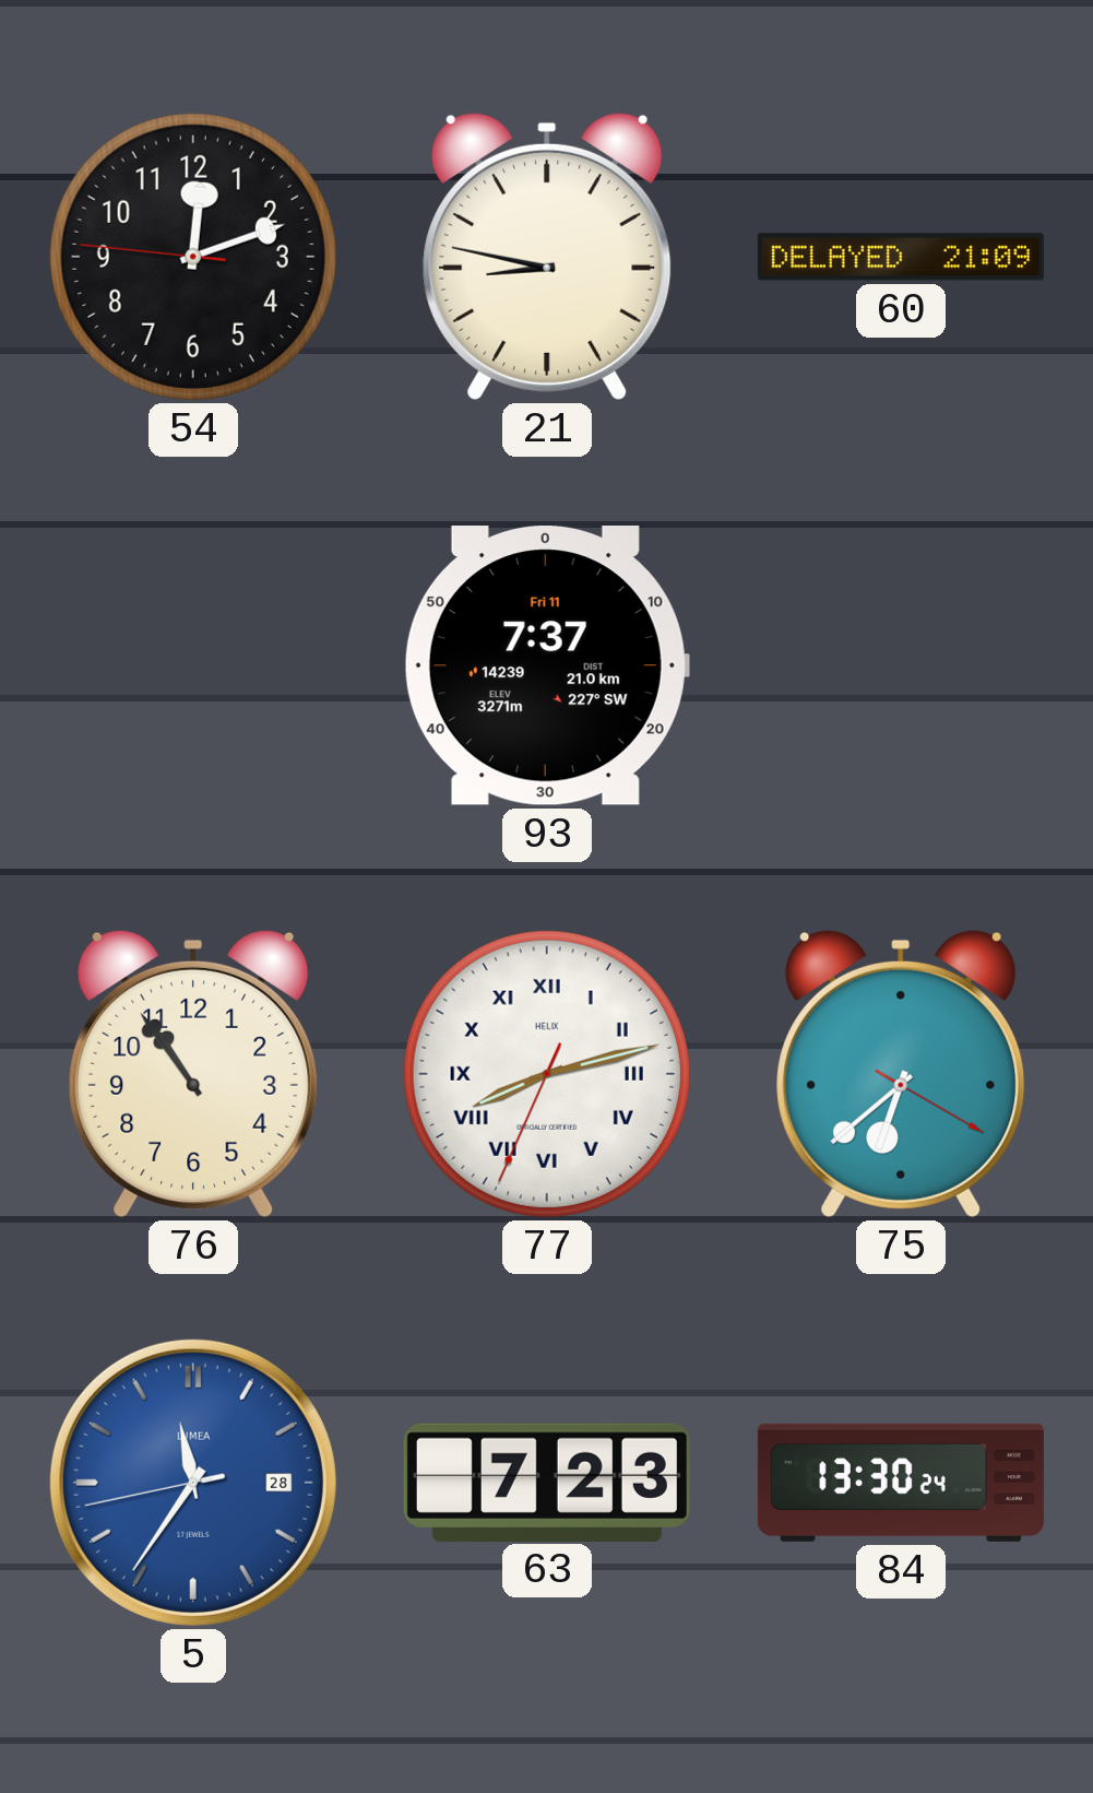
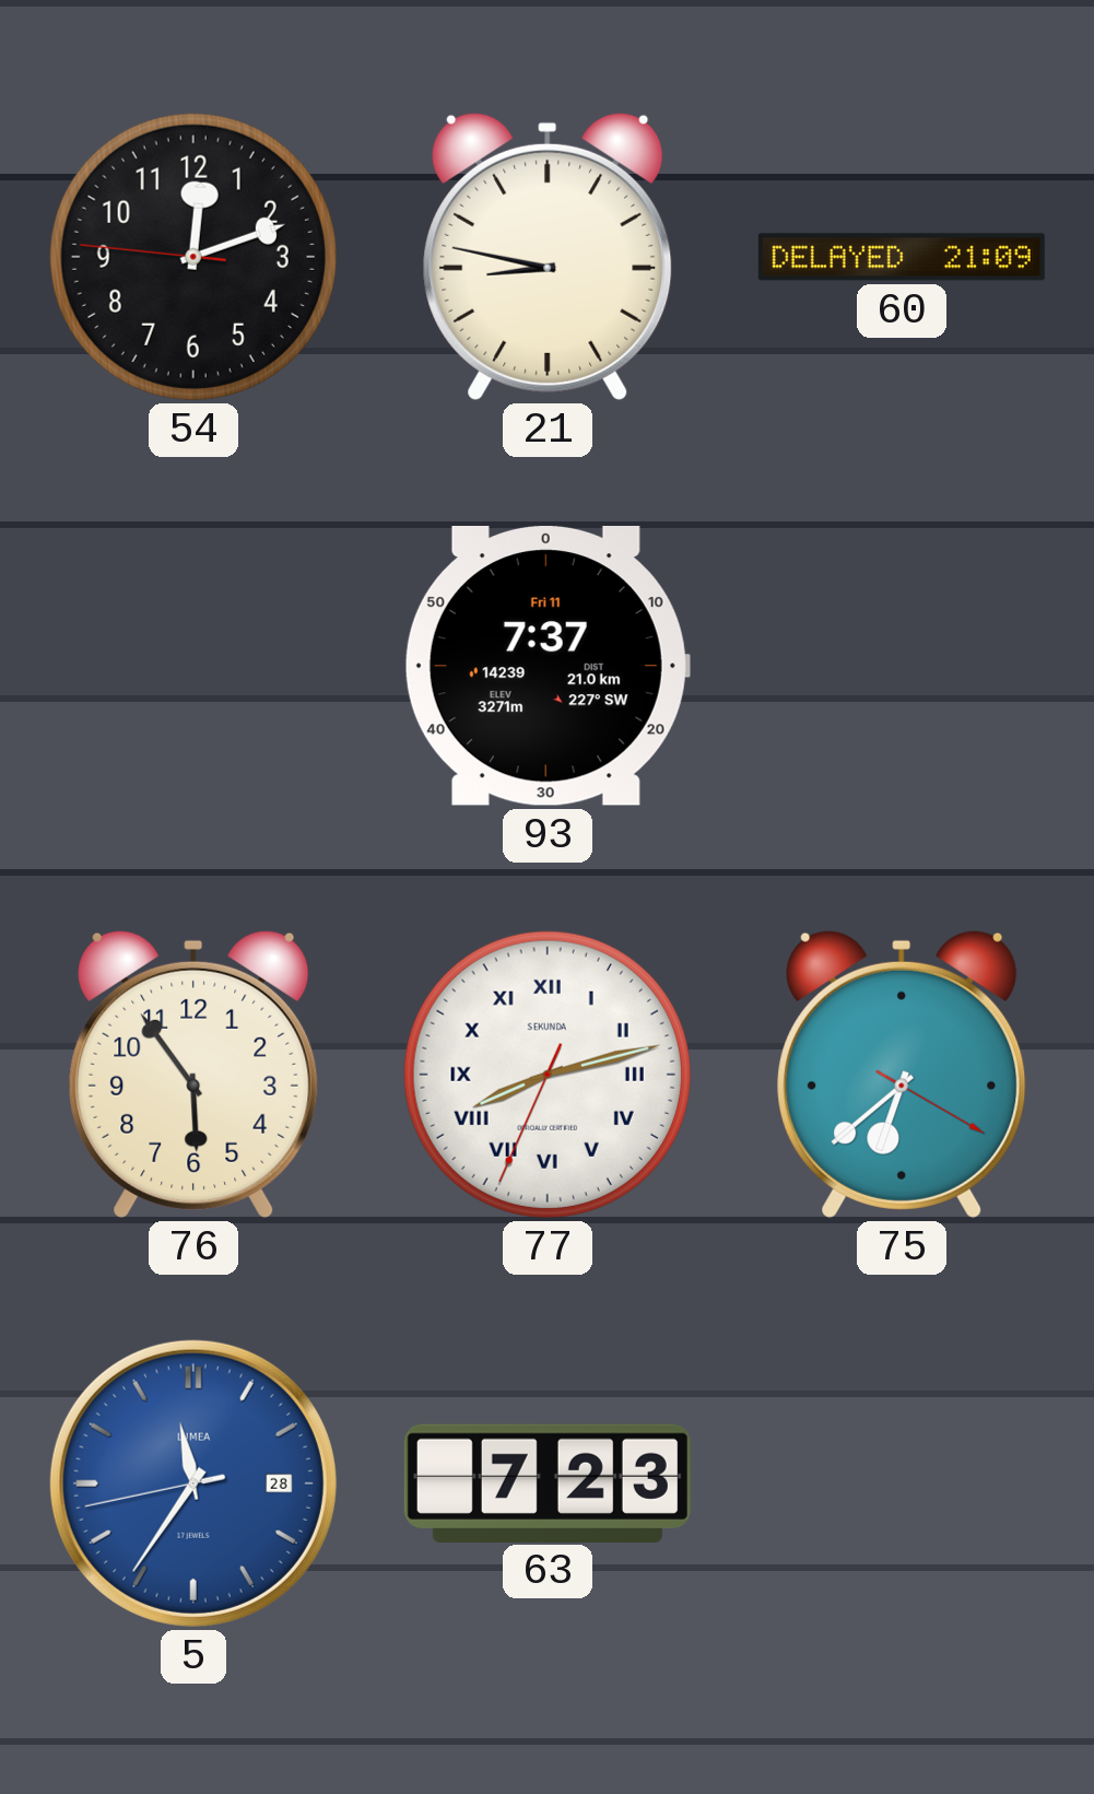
76: 10:54 -> 5:54 (193, 1074)
77 brand: HELIX -> SEKUNDA (548, 1075)
84: 13:30 -> none (901, 1483)
